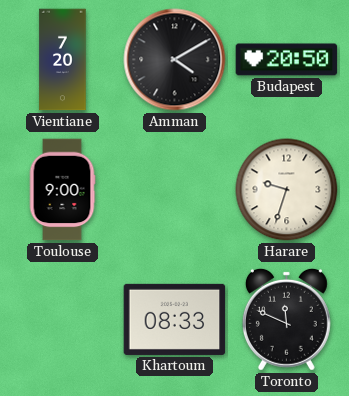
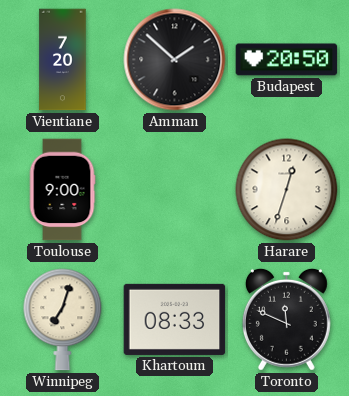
Amman: 4:10 -> 1:52 (175, 60)
Harare: 9:33 -> 12:33 (287, 190)
Winnipeg: none -> 7:03 (63, 320)
